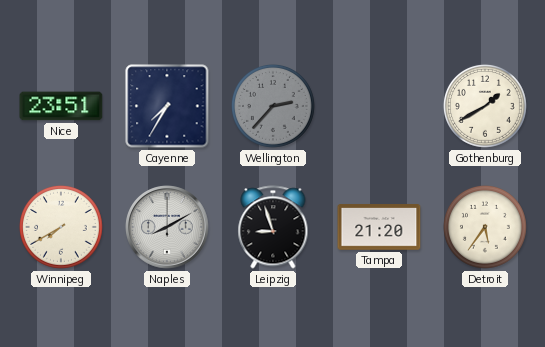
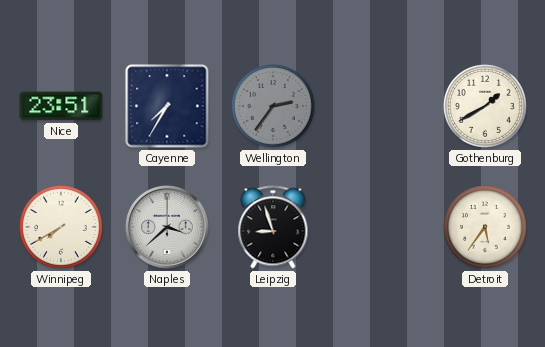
Wellington: 2:37 -> 2:36 (273, 106)
Naples: 8:10 -> 3:38 (167, 227)
Tampa: 21:20 -> none (379, 227)
